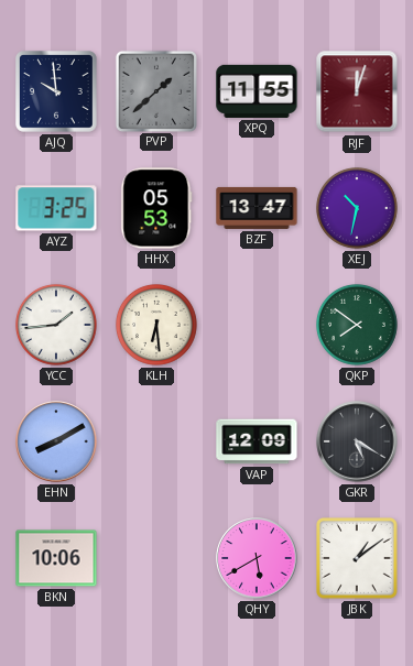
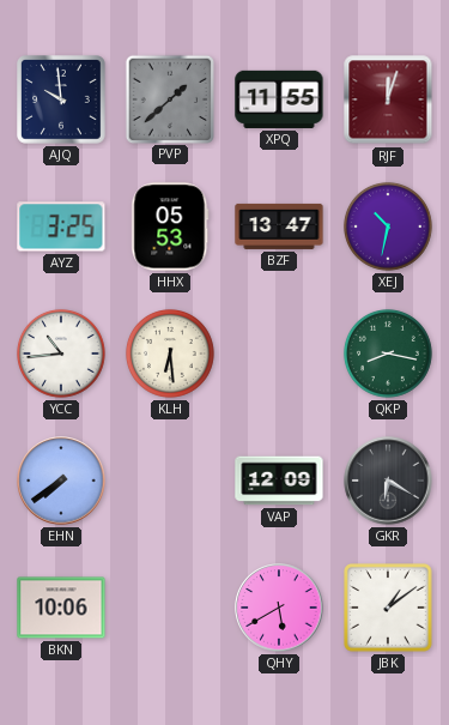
YCC: 1:44 -> 10:44 (61, 354)
QKP: 7:51 -> 8:17 (388, 354)
EHN: 8:10 -> 7:39 (61, 481)
GKR: 5:20 -> 6:20 (388, 481)
